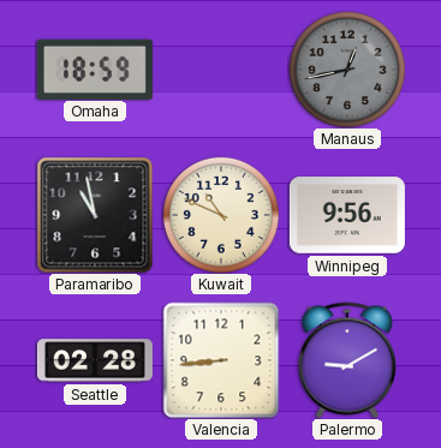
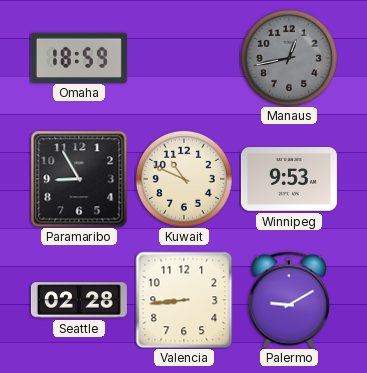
Paramaribo: 10:58 -> 8:55 (79, 179)
Winnipeg: 9:56 -> 9:53 (289, 179)
